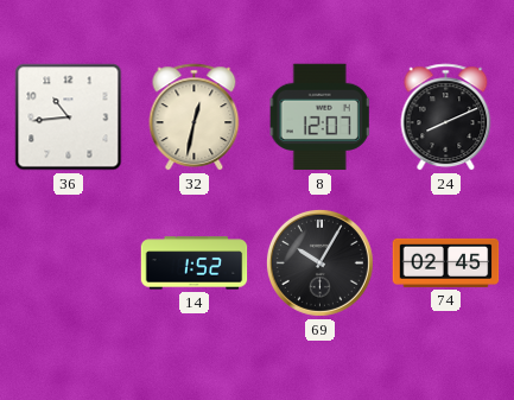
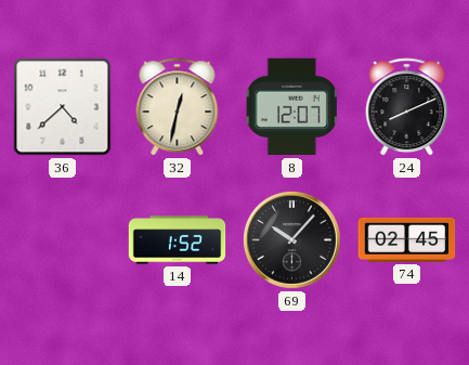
36: 10:44 -> 4:38 (63, 107)
69: 10:05 -> 10:07 (291, 239)
